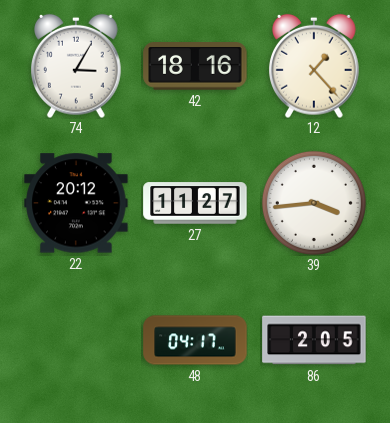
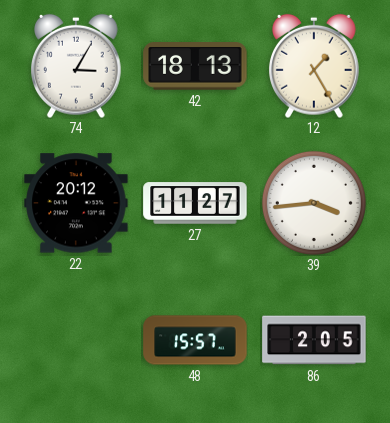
42: 18:16 -> 18:13 (195, 66)
12: 1:23 -> 1:25 (315, 66)
48: 04:17 -> 15:57 (195, 340)
